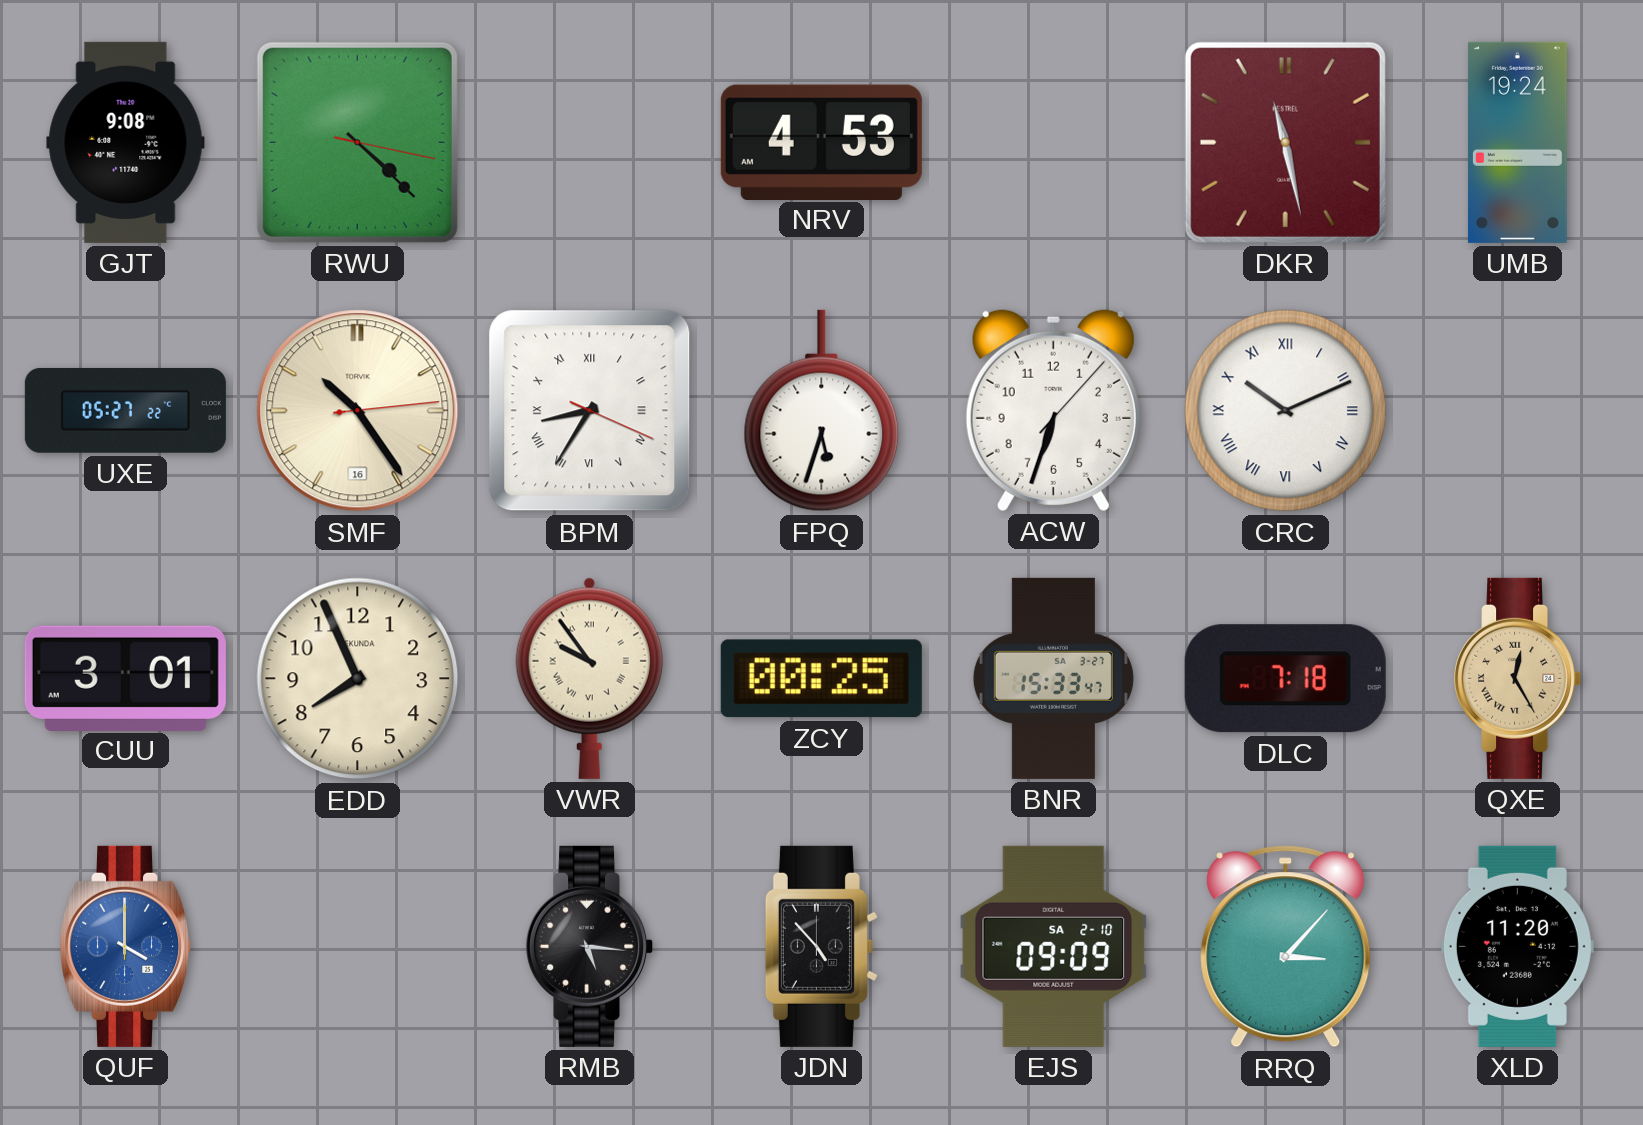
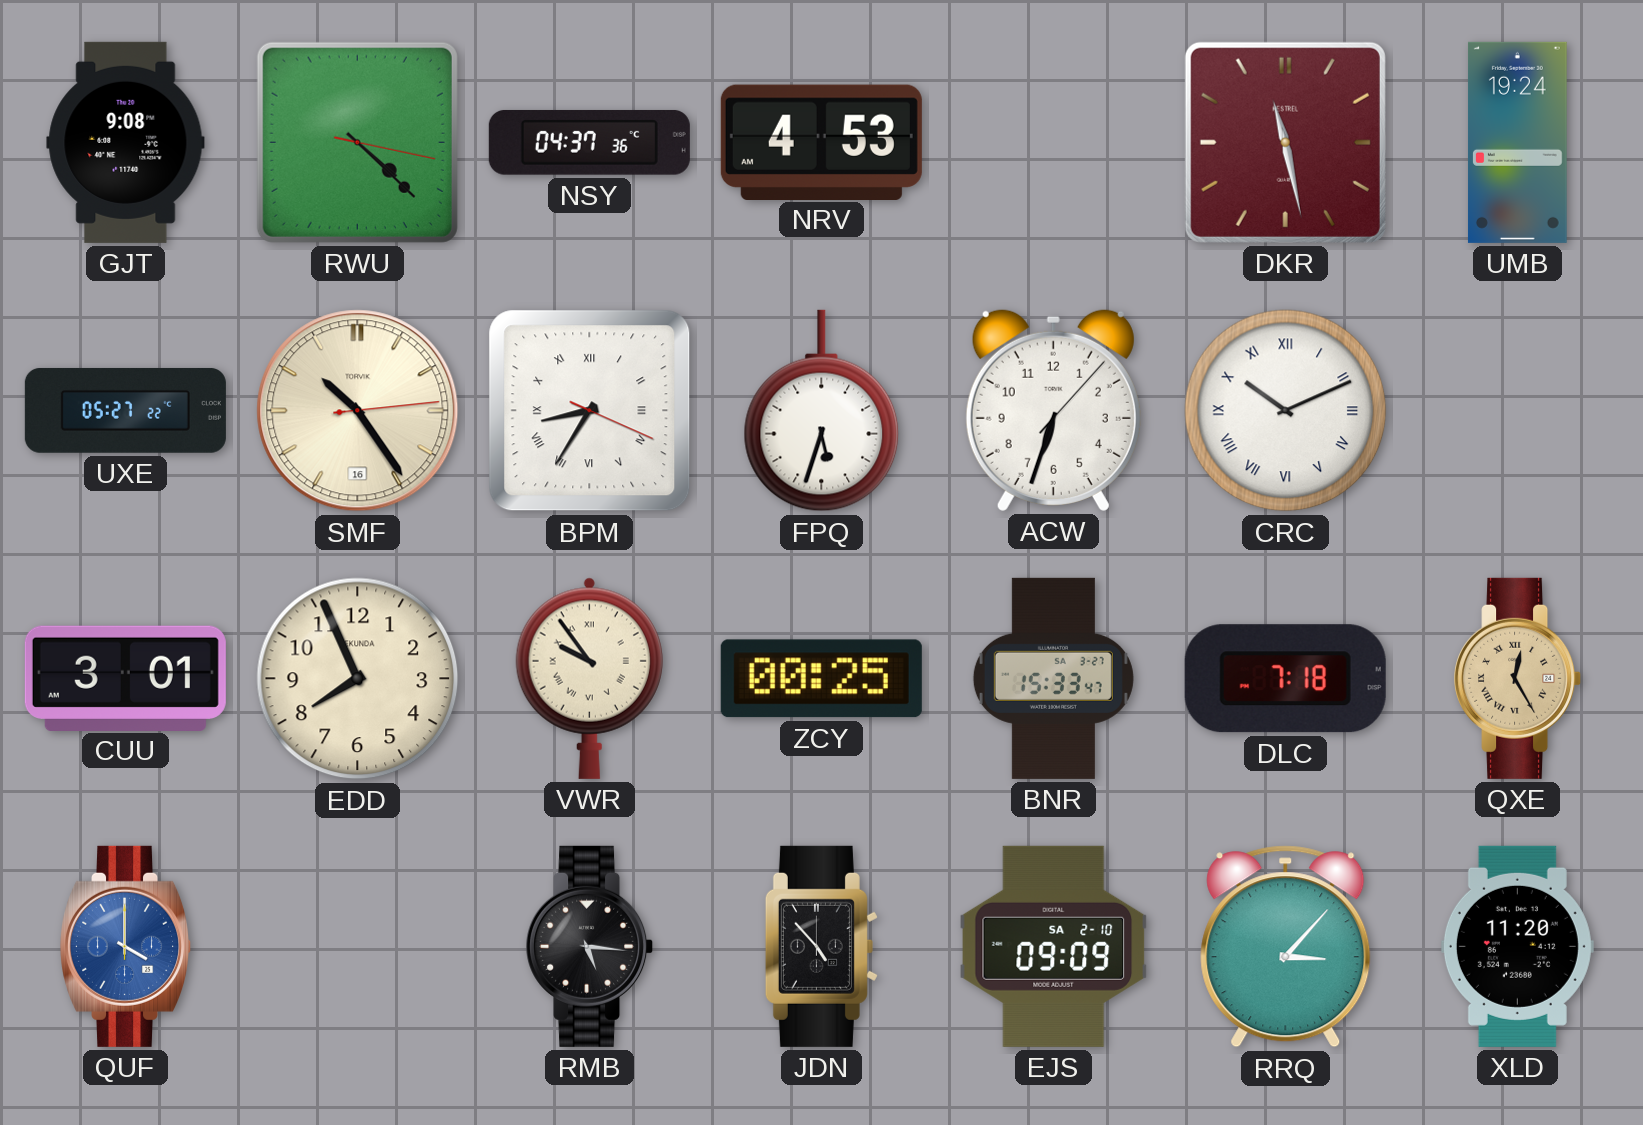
NSY: none -> 04:37 (589, 143)
